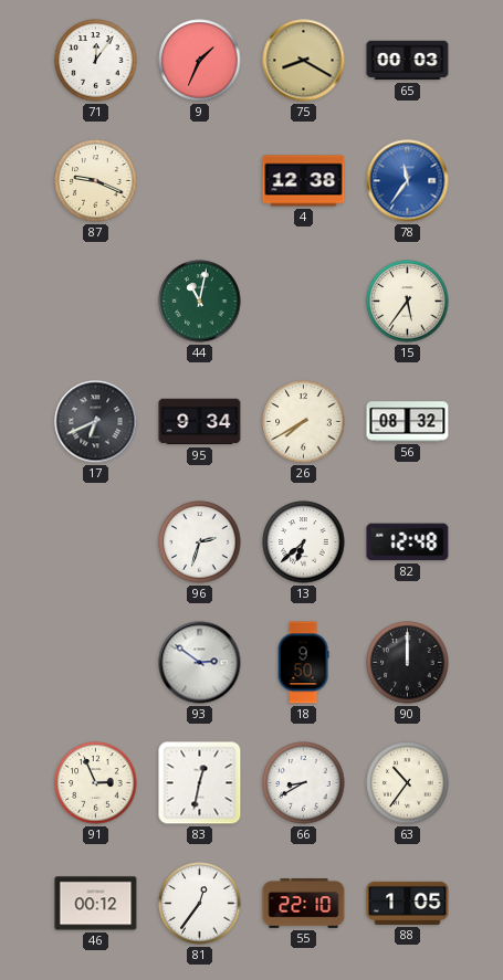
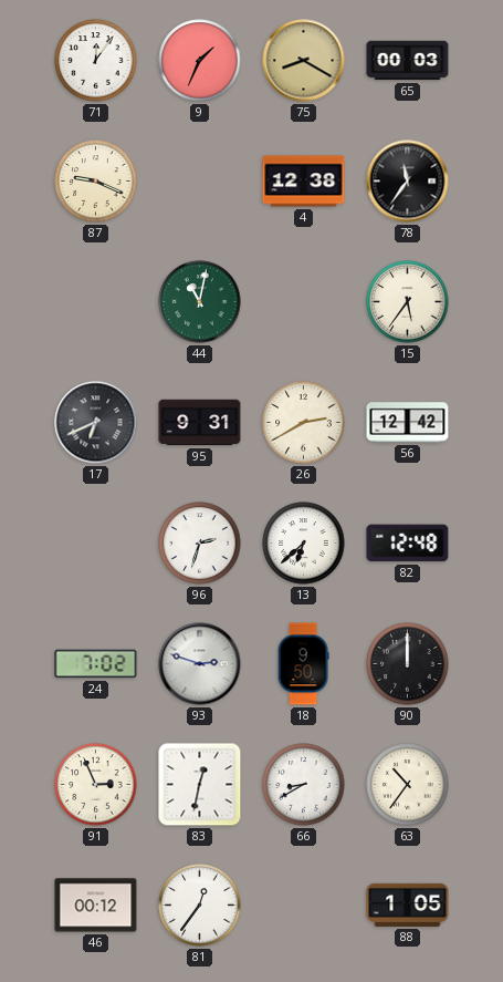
78 dial: blue -> black (408, 182)
95: 9:34 -> 9:31 (200, 423)
26: 7:40 -> 2:40 (304, 423)
56: 08:32 -> 12:42 (408, 423)
24: none -> 7:02 (96, 664)
93: 2:51 -> 2:48 (200, 664)
55: 22:10 -> none (304, 904)
